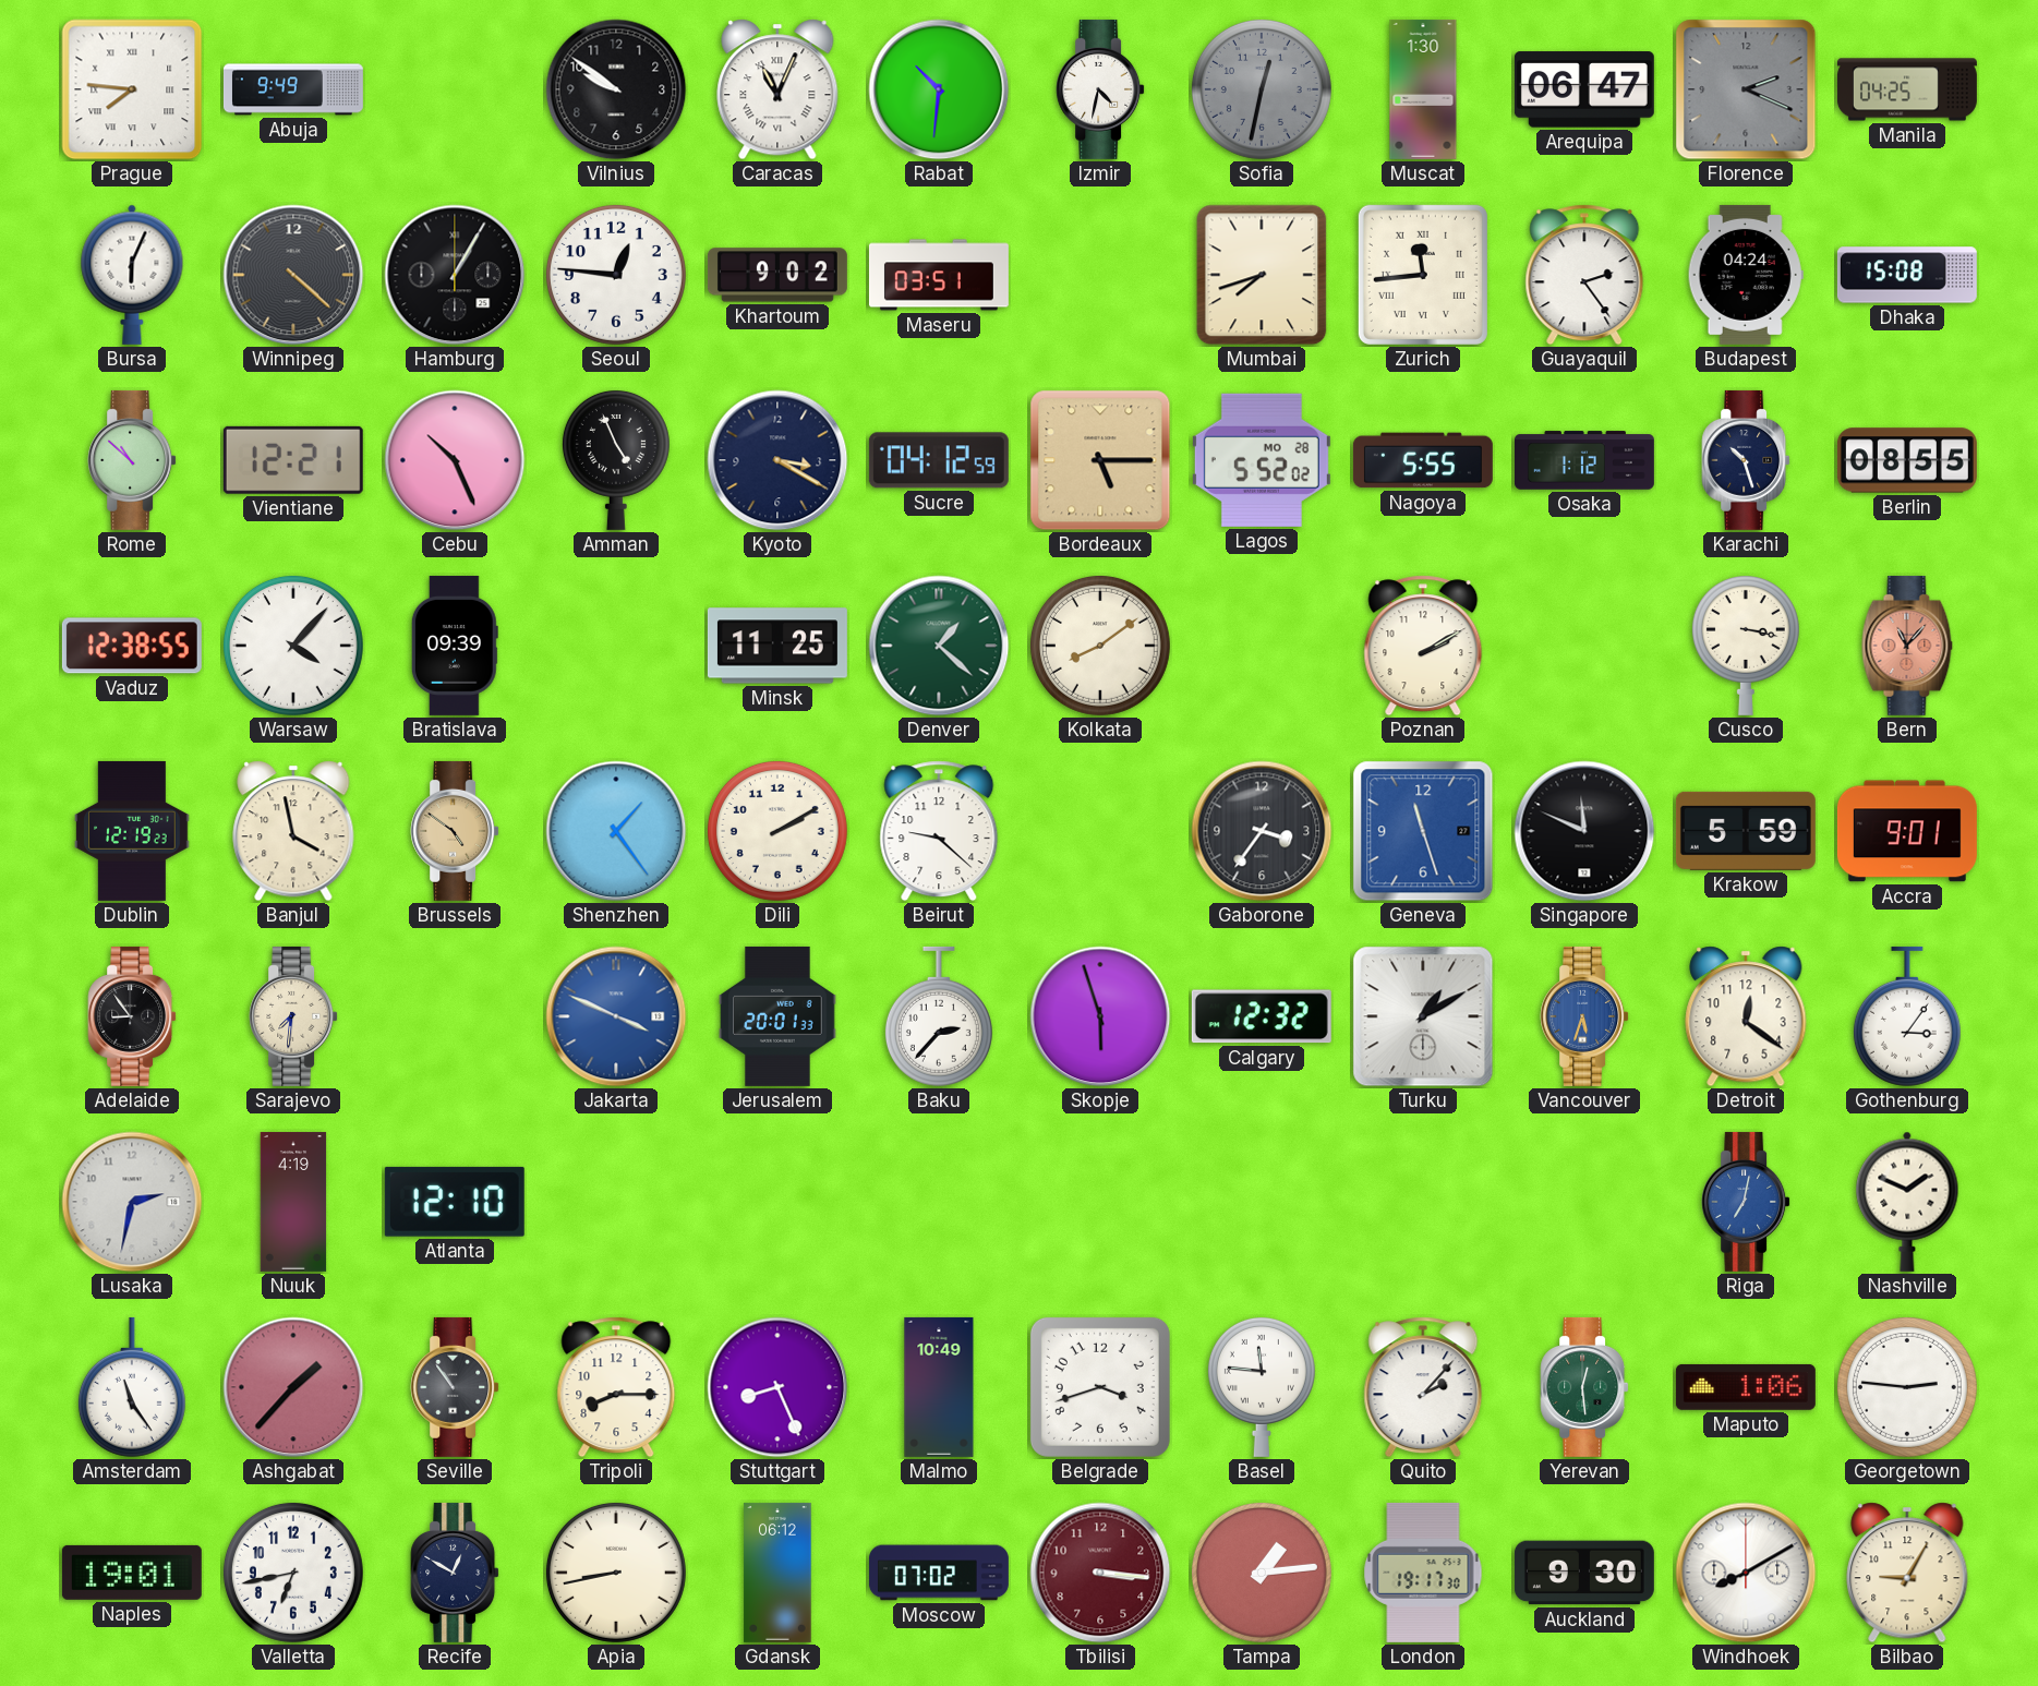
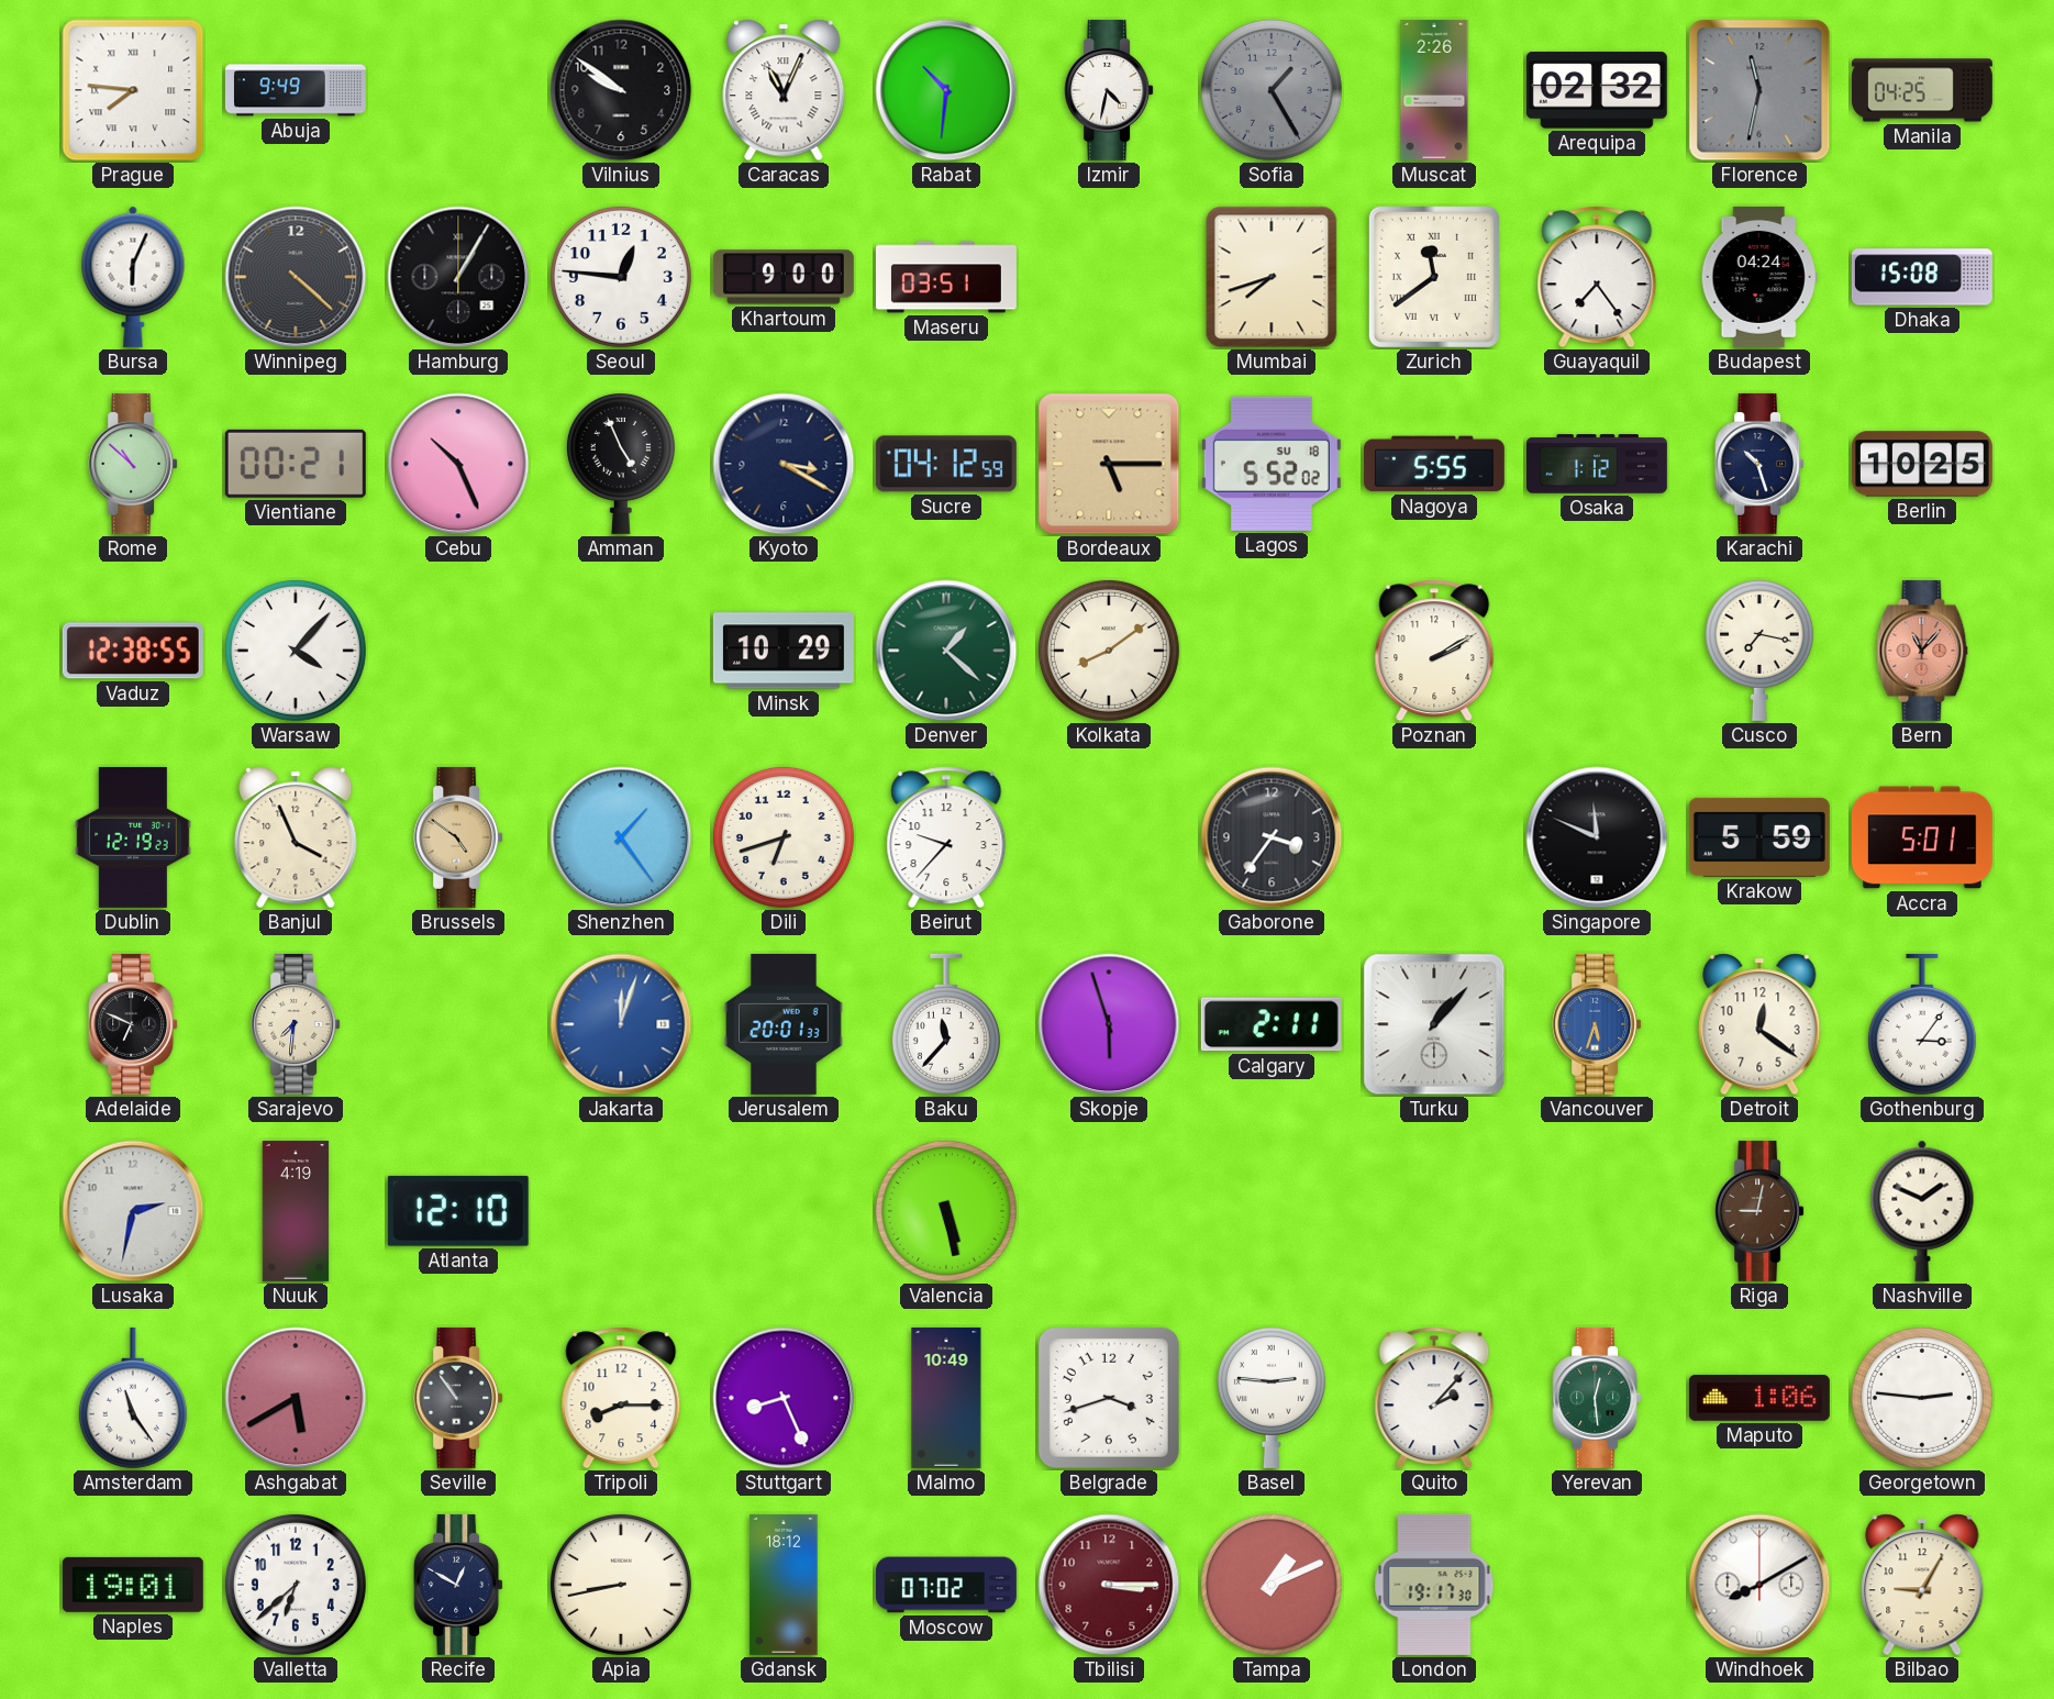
Sofia: 12:32 -> 1:25 (1272, 90)
Muscat: 1:30 -> 2:26 (1434, 90)
Arequipa: 06:47 -> 02:32 (1597, 90)
Florence: 2:19 -> 11:32 (1759, 90)
Khartoum: 9:02 -> 9:00 (784, 277)
Zurich: 11:44 -> 11:39 (1434, 277)
Guayaquil: 2:24 -> 7:24 (1597, 277)
Vientiane: 12:21 -> 00:21 (296, 464)
Lagos date: MO 28 -> SU 18 (1272, 464)
Berlin: 08:55 -> 10:25 (1922, 464)
Bratislava: 09:39 -> none (455, 646)
Minsk: 11:25 -> 10:29 (784, 651)
Cusco: 3:17 -> 7:17 (1759, 649)
Banjul: 3:58 -> 3:56 (296, 837)
Dili: 2:10 -> 6:42 (784, 837)
Beirut: 9:22 -> 9:37 (946, 837)
Geneva: 11:27 -> none (1423, 831)
Accra: 9:01 -> 5:01 (1922, 837)
Adelaide: 8:54 -> 6:49 (133, 1024)
Jakarta: 3:49 -> 12:03 (621, 1024)
Baku: 2:37 -> 11:37 (946, 1024)
Calgary: 12:32 -> 2:11 (1272, 1024)
Turku: 1:10 -> 1:07 (1434, 1024)
Valencia: none -> 5:28 (946, 1211)
Riga: 7:02 -> 9:02 (1759, 1211)
Riga dial: blue -> brown (1759, 1211)
Ashgabat: 1:37 -> 5:40 (296, 1398)
Basel: 11:46 -> 2:46 (1272, 1397)
Valletta: 6:43 -> 6:38 (296, 1585)
Gdansk: 06:12 -> 18:12 (784, 1585)
Tbilisi: 3:16 -> 3:15 (1109, 1585)
Tampa: 1:14 -> 1:11 (1272, 1585)
Auckland: 9:30 -> none (1584, 1573)
